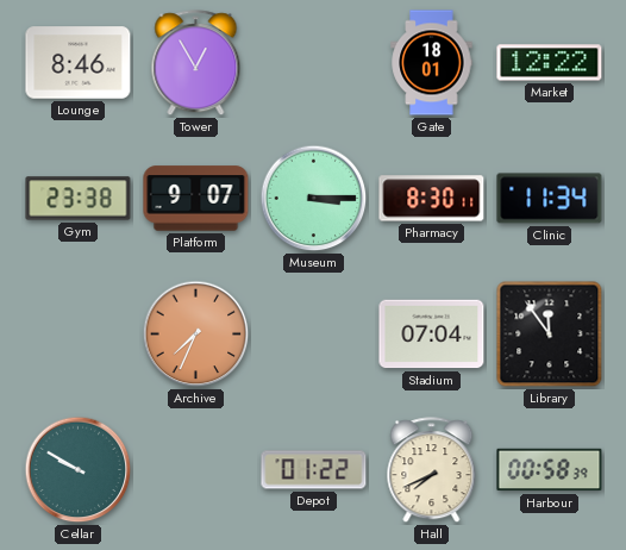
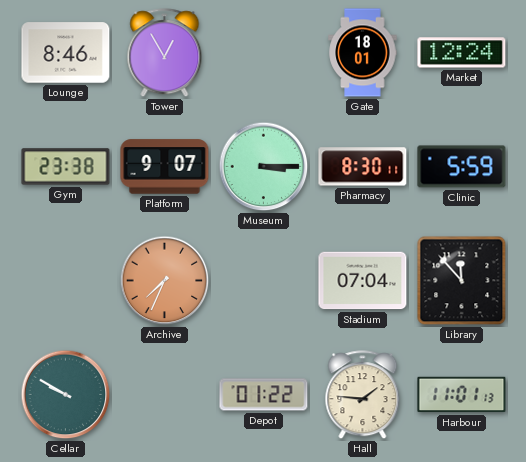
Market: 12:22 -> 12:24 (462, 53)
Clinic: 11:34 -> 5:59 (462, 167)
Library: 11:54 -> 11:53 (462, 281)
Hall: 7:41 -> 1:46 (363, 395)
Harbour: 00:58 -> 11:01 (462, 395)
